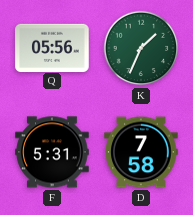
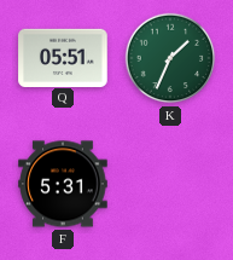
Q: 05:56 -> 05:51 (63, 57)
D: 7:58 -> none (141, 152)
